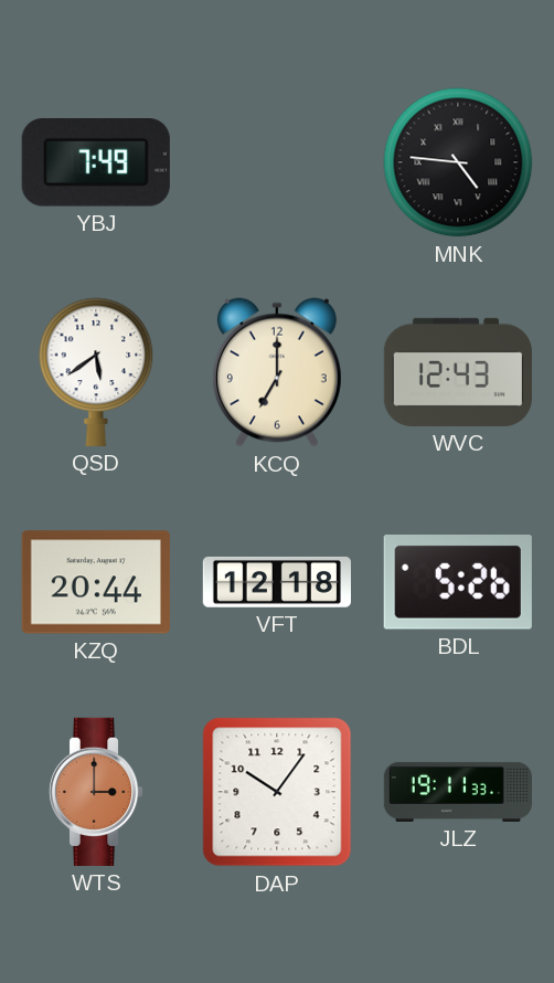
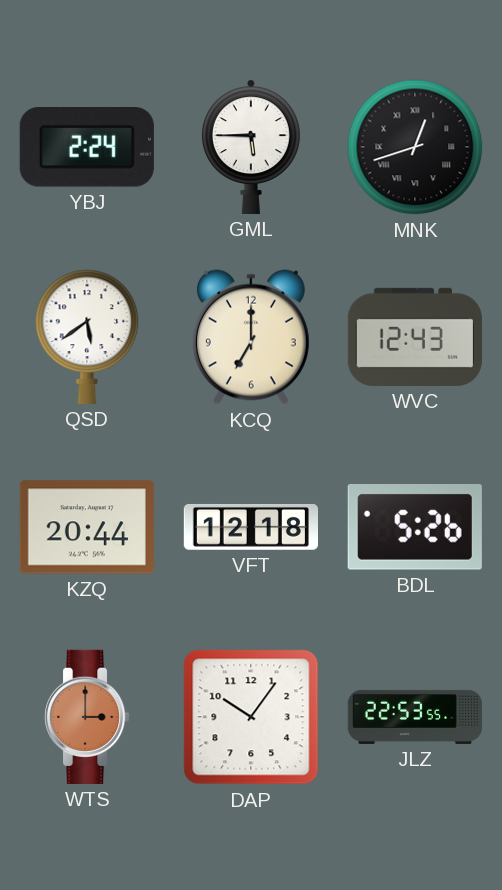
YBJ: 7:49 -> 2:24 (87, 148)
GML: none -> 5:45 (251, 147)
MNK: 4:46 -> 12:42 (415, 147)
JLZ: 19:11 -> 22:53 (414, 717)
